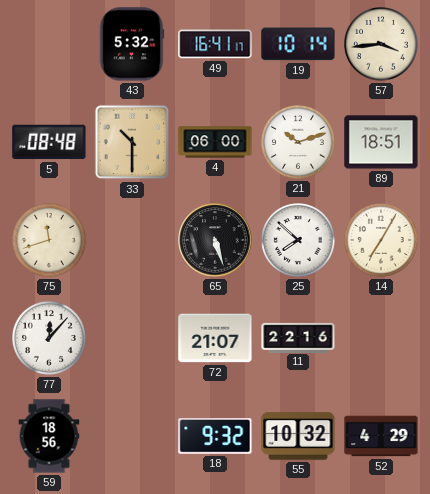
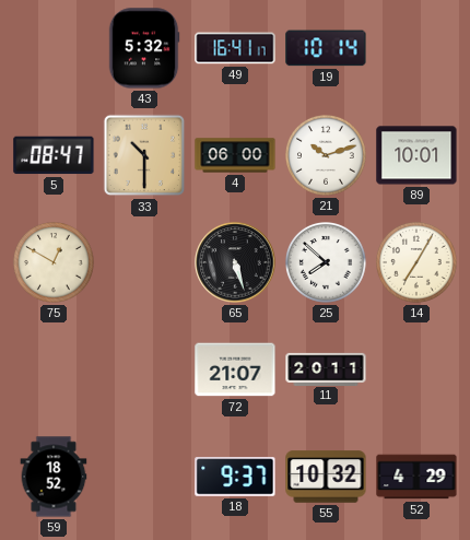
57: 3:44 -> none (382, 45)
5: 08:48 -> 08:47 (54, 155)
89: 18:51 -> 10:01 (416, 155)
75: 11:42 -> 12:50 (55, 263)
77: 12:07 -> none (50, 339)
11: 22:16 -> 20:11 (326, 368)
59: 18:56 -> 18:52 (54, 477)
18: 9:32 -> 9:37 (235, 477)
